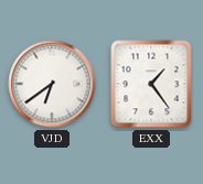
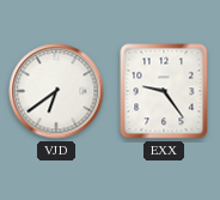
EXX: 1:24 -> 9:24 (164, 91)
